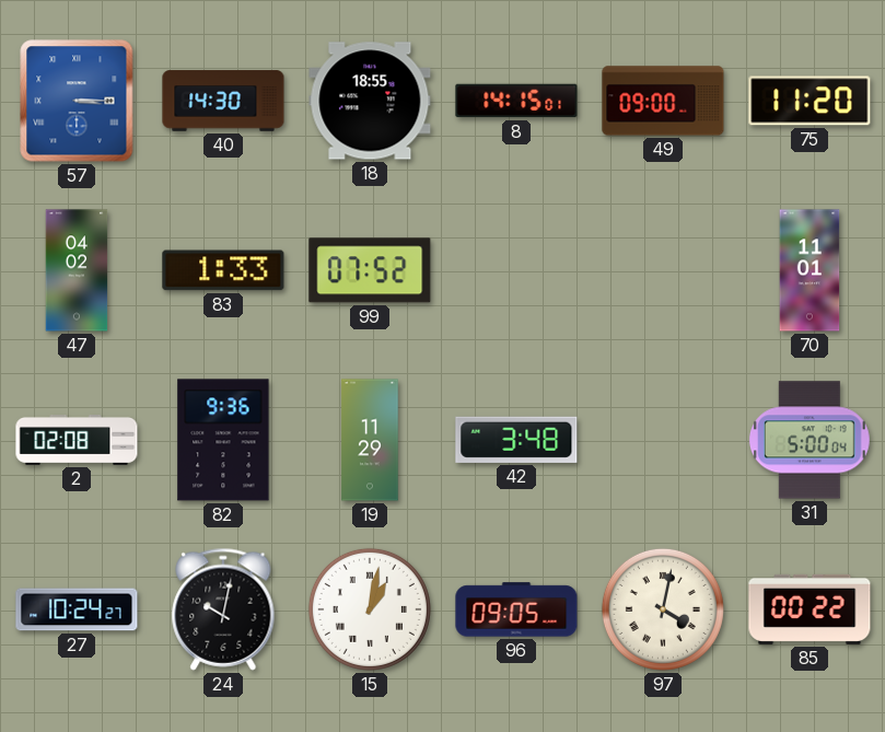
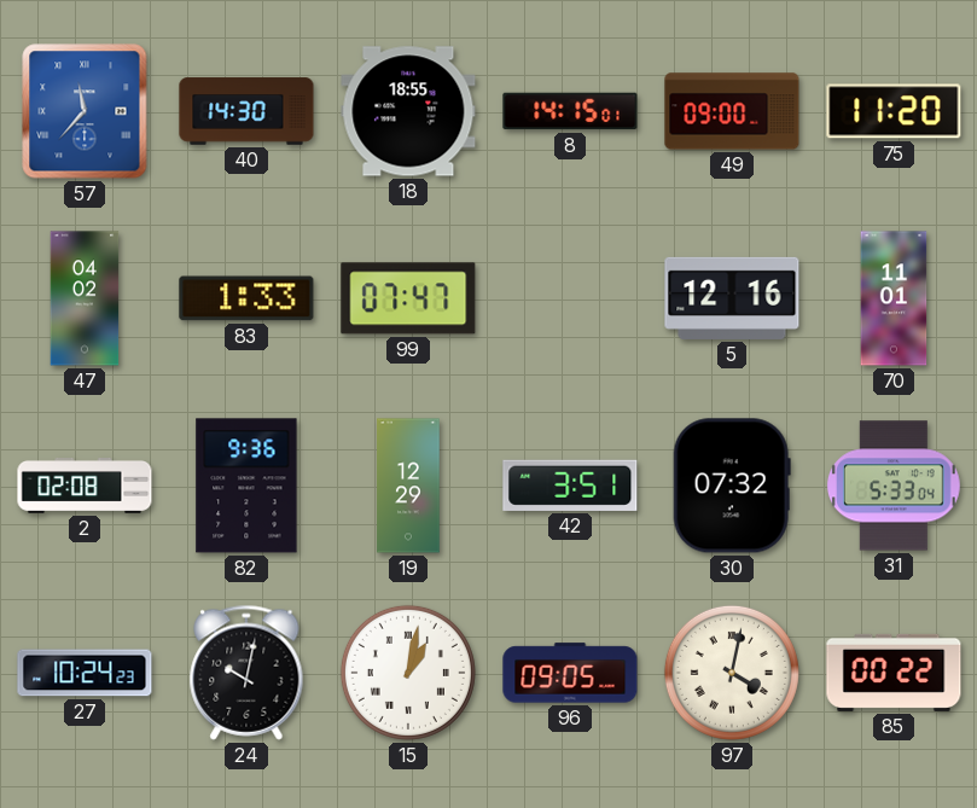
57: 3:15 -> 11:37 (85, 111)
99: 07:52 -> 07:47 (408, 298)
5: none -> 12:16 (732, 298)
19: 11:29 -> 12:29 (408, 486)
42: 3:48 -> 3:51 (570, 486)
30: none -> 07:32 (732, 486)
31: 5:00 -> 5:33 (894, 486)
27: 10:24:27 -> 10:24:23 (85, 673)
